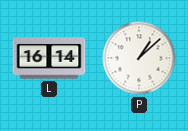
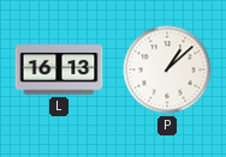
L: 16:14 -> 16:13 (59, 70)
